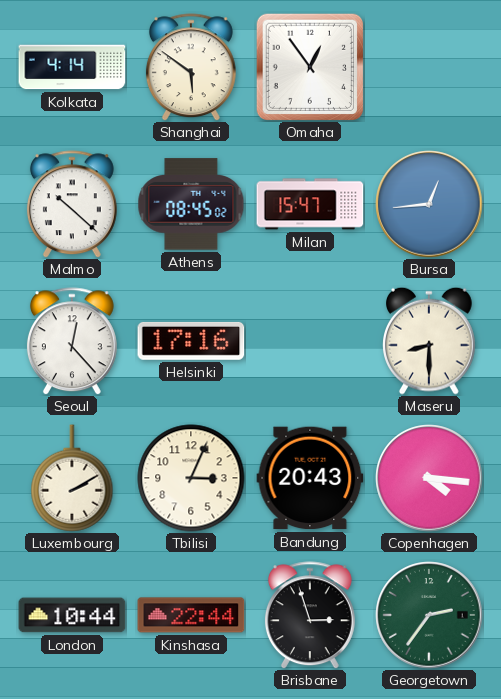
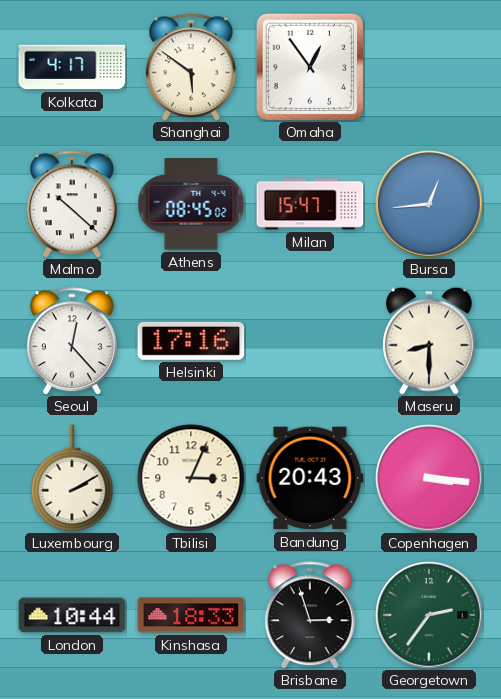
Kolkata: 4:14 -> 4:17 (72, 67)
Copenhagen: 4:16 -> 3:16 (429, 478)
Kinshasa: 22:44 -> 18:33 (191, 615)
